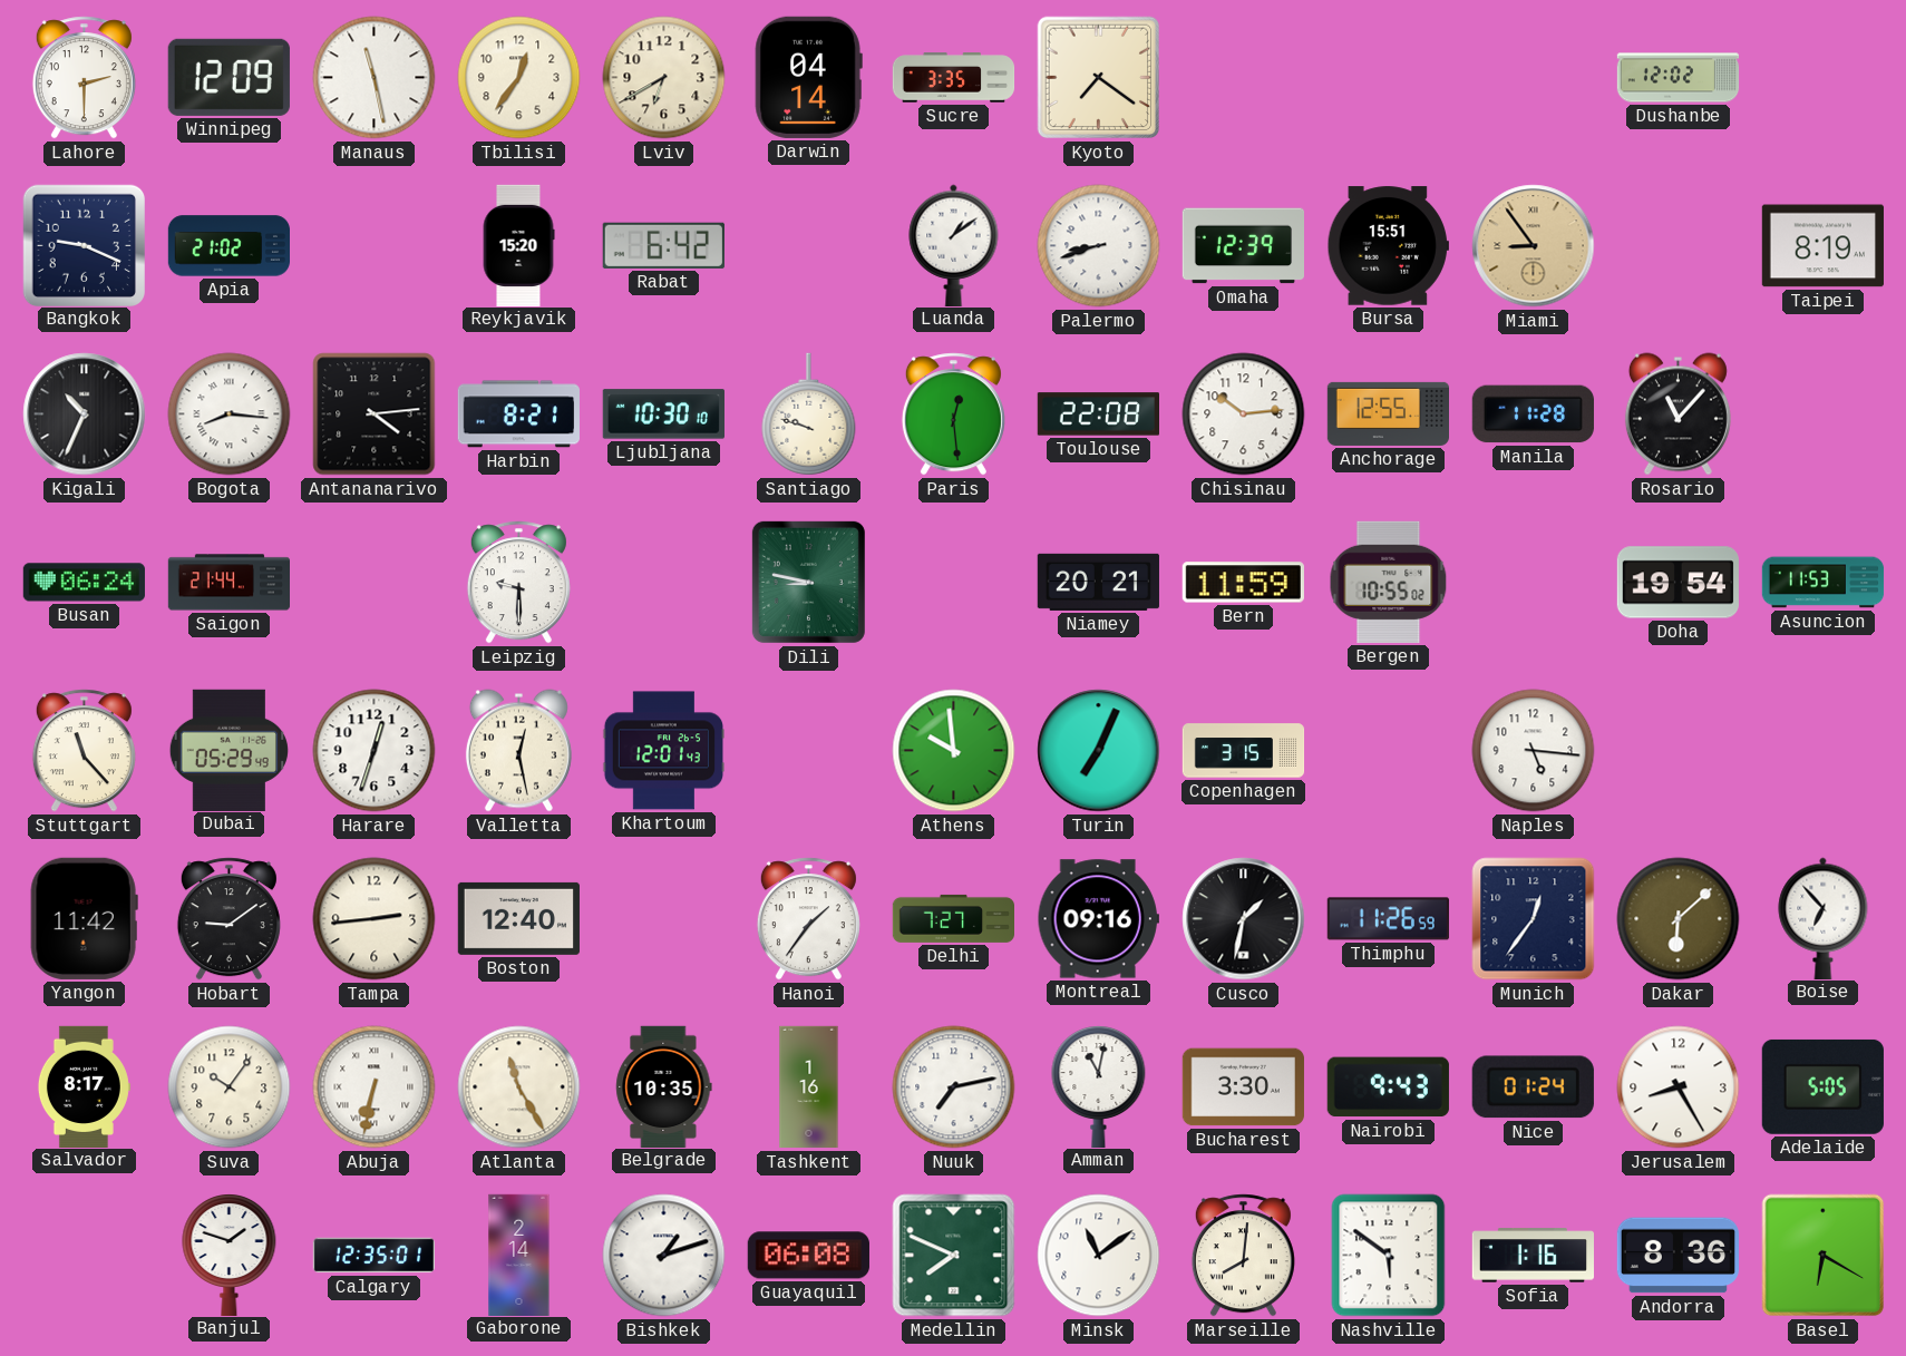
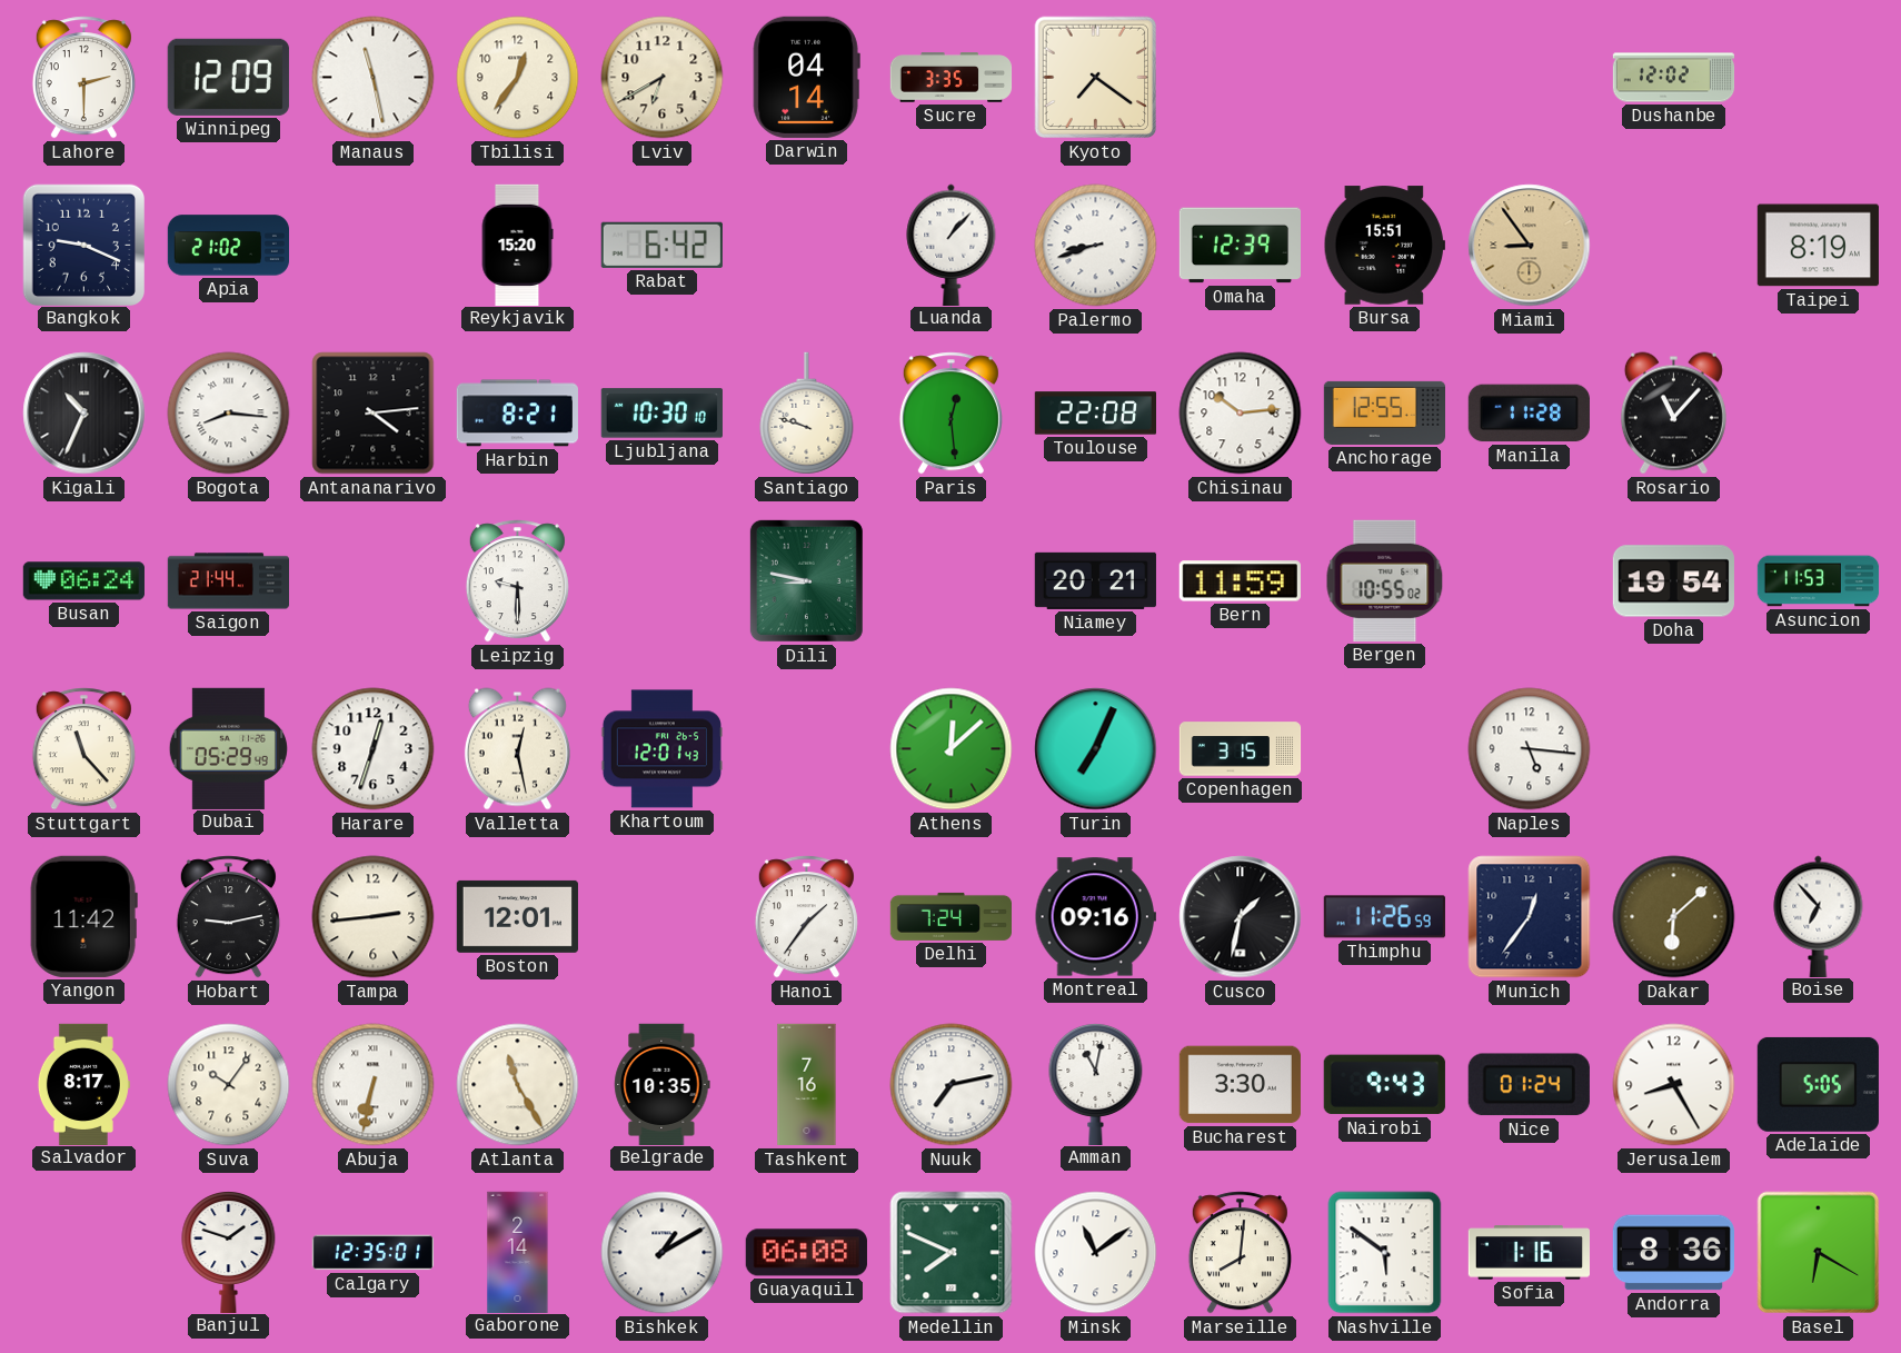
Luanda: 1:09 -> 1:07 (952, 245)
Athens: 9:59 -> 12:08 (952, 749)
Hobart: 9:09 -> 9:13 (228, 917)
Boston: 12:40 -> 12:01 (517, 916)
Delhi: 7:27 -> 7:24 (950, 916)
Tashkent: 1:16 -> 7:16 (807, 1085)
Bishkek: 1:12 -> 1:10 (663, 1253)
